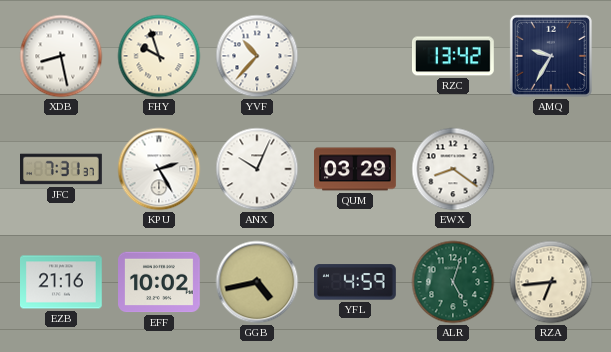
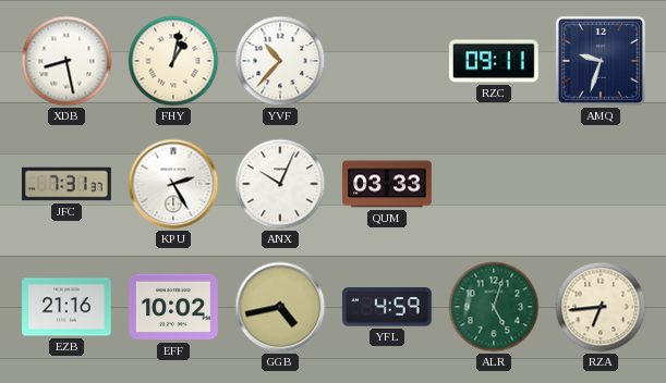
FHY: 9:57 -> 1:02 (173, 61)
RZC: 13:42 -> 09:11 (495, 61)
AMQ: 9:35 -> 9:33 (601, 61)
QUM: 03:29 -> 03:33 (387, 184)
EWX: 8:21 -> none (453, 169)
